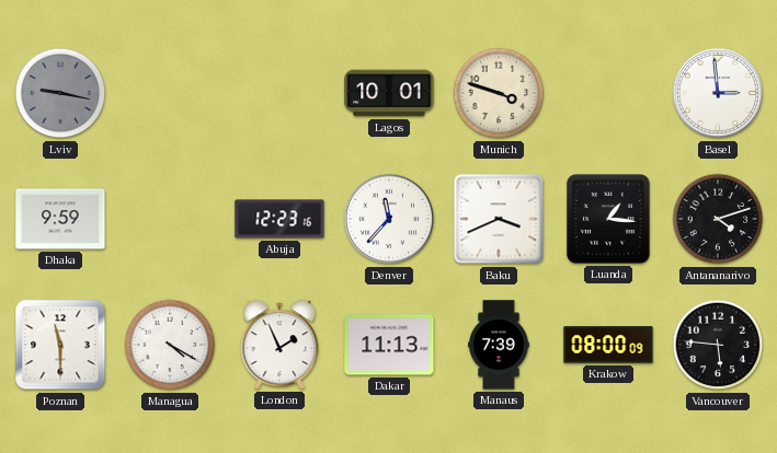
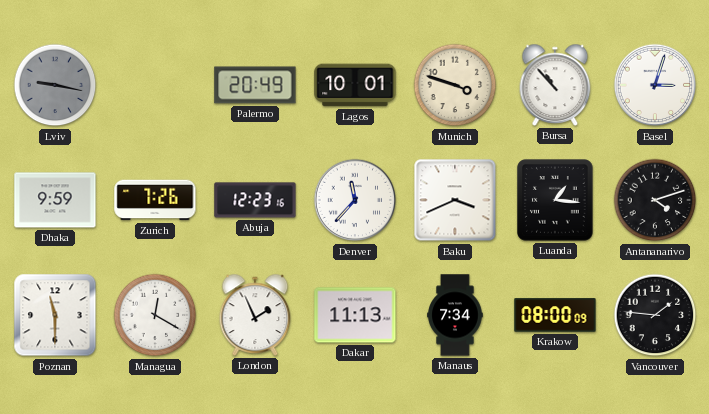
Palermo: none -> 20:49 (255, 85)
Bursa: none -> 10:53 (555, 85)
Basel: 2:59 -> 3:03 (655, 85)
Zurich: none -> 7:26 (155, 200)
Managua: 4:20 -> 12:20 (155, 315)
Manaus: 7:39 -> 7:34 (455, 315)
Vancouver: 5:46 -> 1:46 (655, 315)
